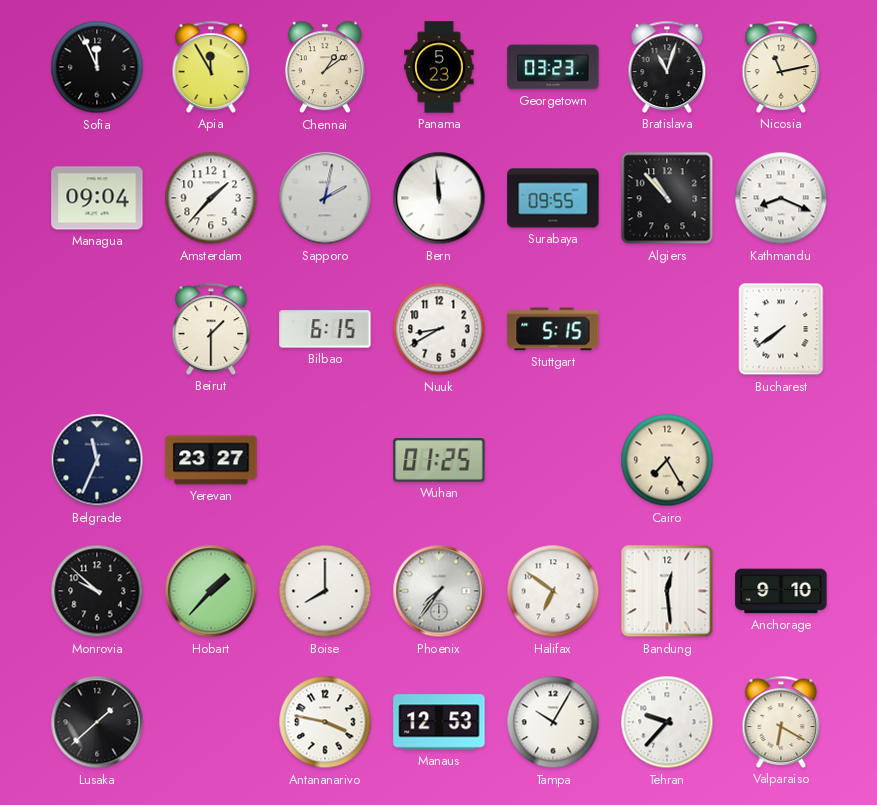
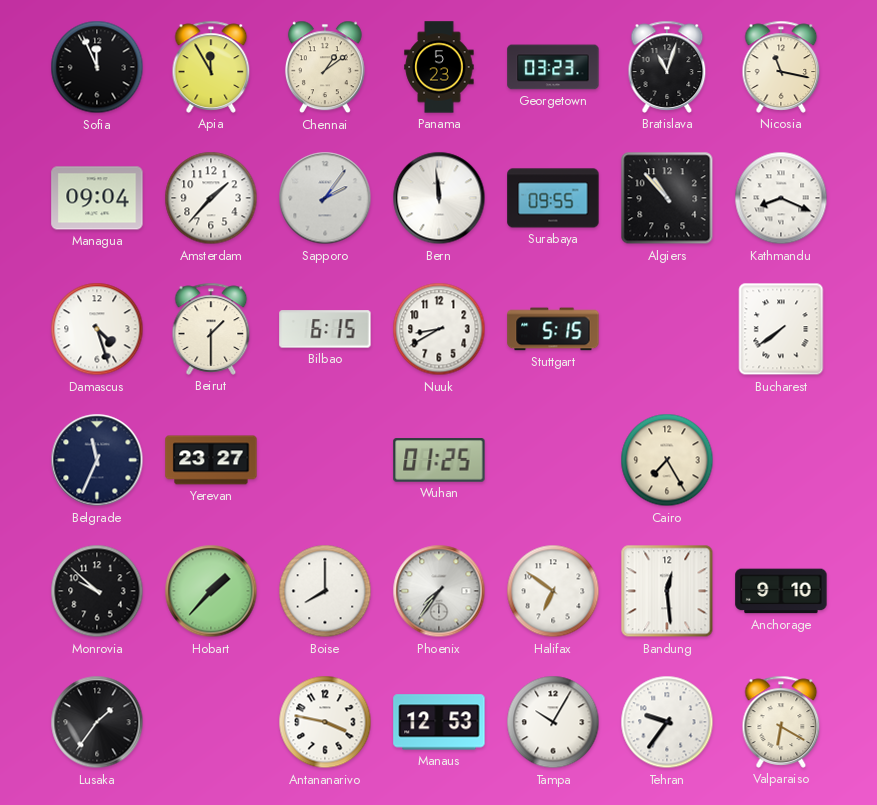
Nicosia: 11:13 -> 11:17 (781, 67)
Sapporo: 2:02 -> 2:06 (325, 198)
Damascus: none -> 4:27 (97, 329)
Lusaka: 1:38 -> 1:36 (97, 722)
Tehran: 9:37 -> 9:36 (667, 722)
